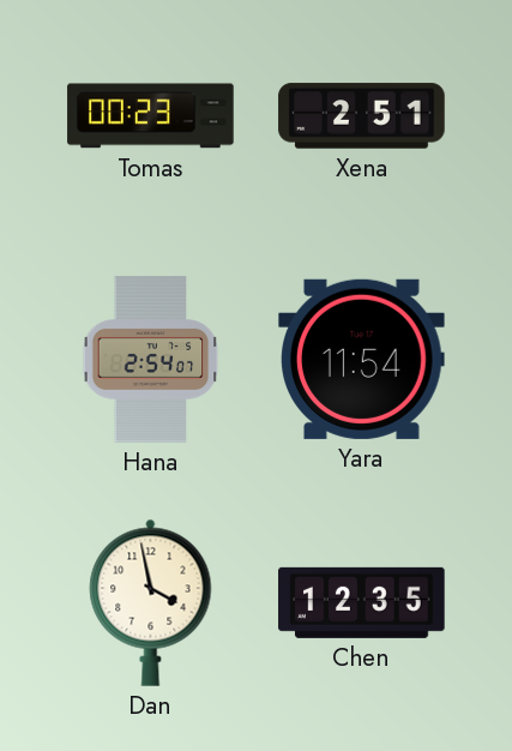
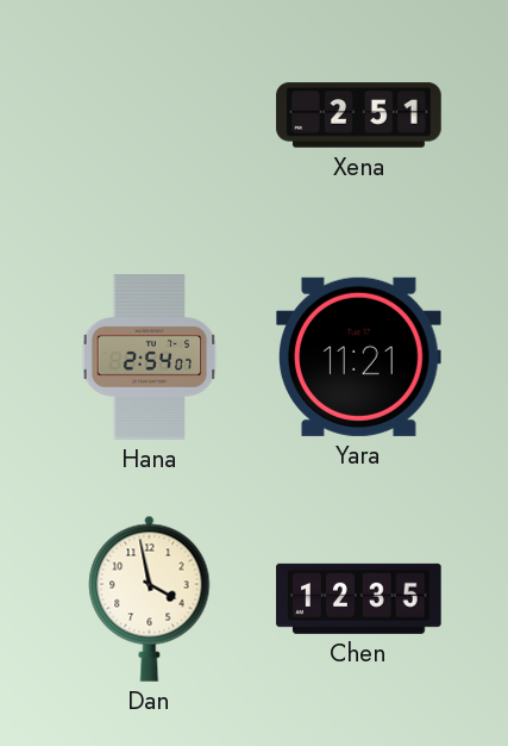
Tomas: 00:23 -> none (151, 116)
Yara: 11:54 -> 11:21 (359, 356)
